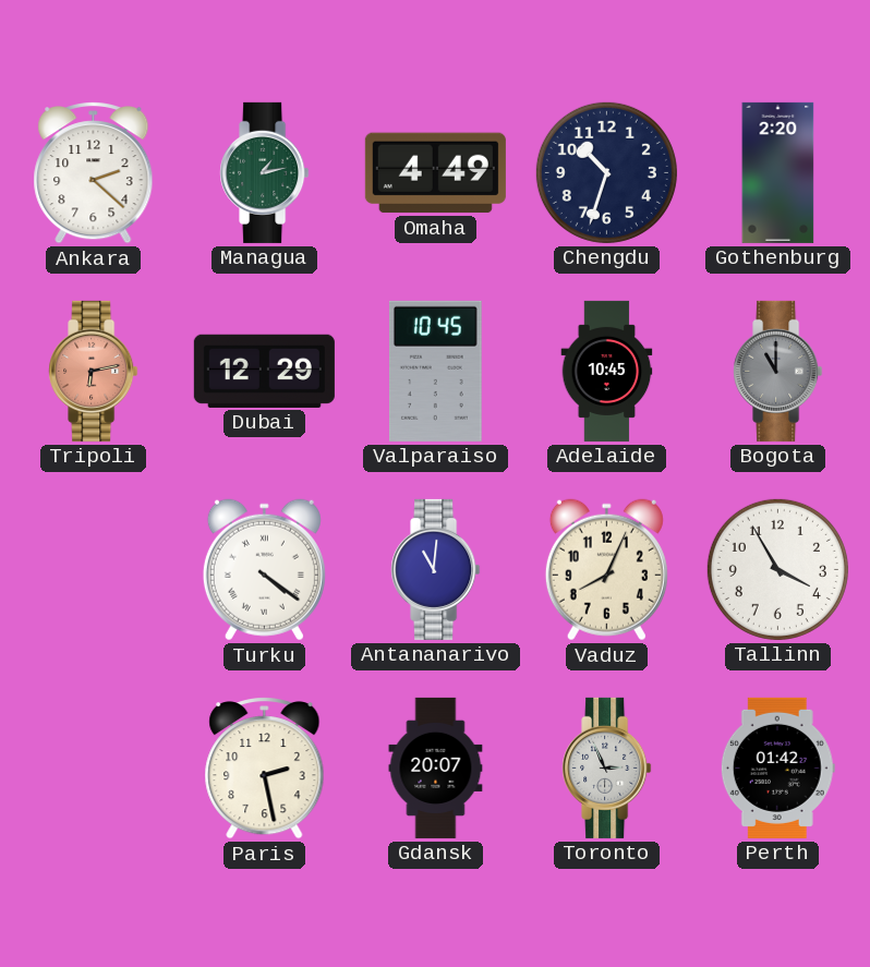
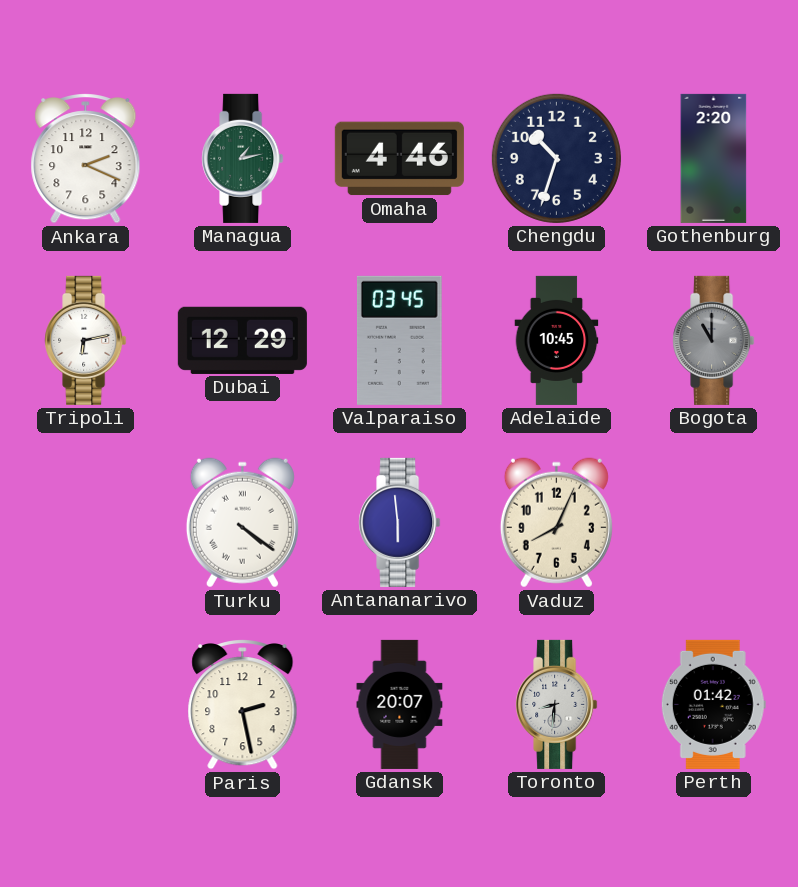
Ankara: 2:22 -> 2:19 (86, 159)
Omaha: 4:49 -> 4:46 (399, 159)
Tripoli dial: salmon -> white (86, 340)
Valparaiso: 10:45 -> 03:45 (399, 340)
Antananarivo: 11:01 -> 5:59 (400, 522)
Tallinn: 3:55 -> none (777, 569)
Toronto: 2:56 -> 8:31 (557, 704)
